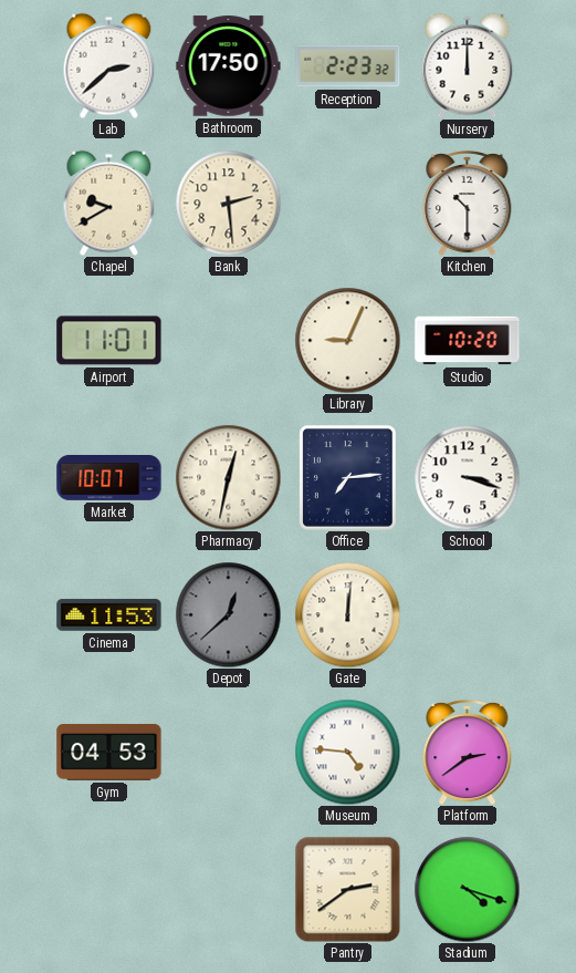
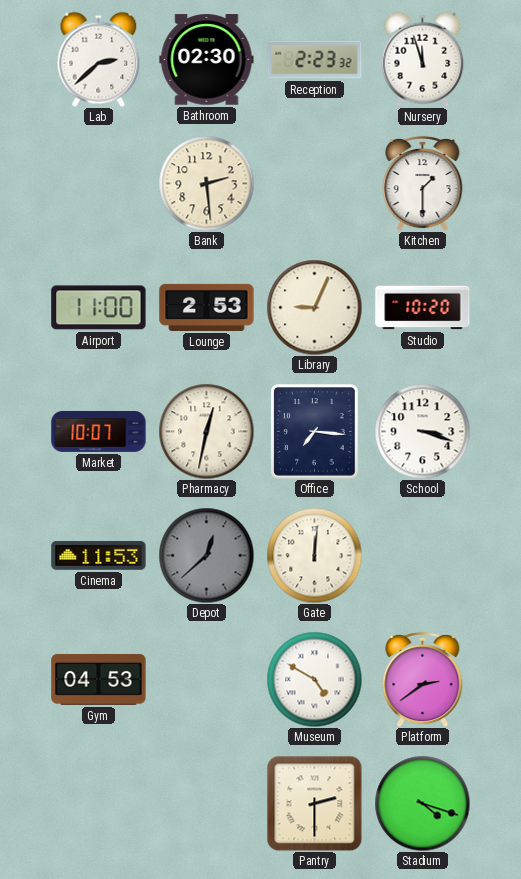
Bathroom: 17:50 -> 02:30 (207, 60)
Nursery: 12:00 -> 11:57 (423, 59)
Chapel: 9:40 -> none (109, 203)
Kitchen: 10:30 -> 1:30 (423, 183)
Airport: 11:01 -> 11:00 (99, 308)
Lounge: none -> 2:53 (207, 307)
Office: 7:14 -> 7:16 (315, 432)
Museum: 4:46 -> 4:50 (314, 679)
Pantry: 2:39 -> 2:30 (314, 803)
